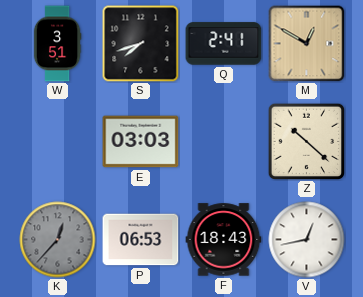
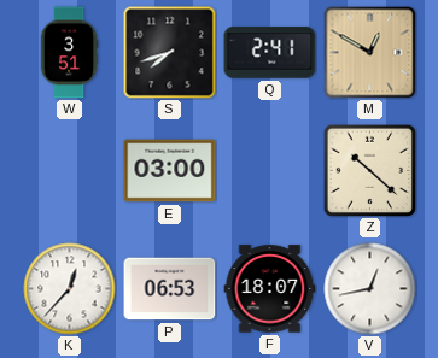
E: 03:03 -> 03:00 (170, 171)
K dial: grey -> white (70, 289)
F: 18:43 -> 18:07 (270, 289)
